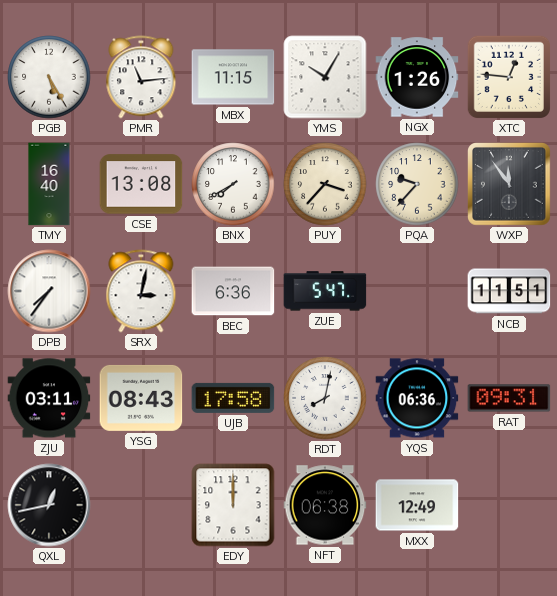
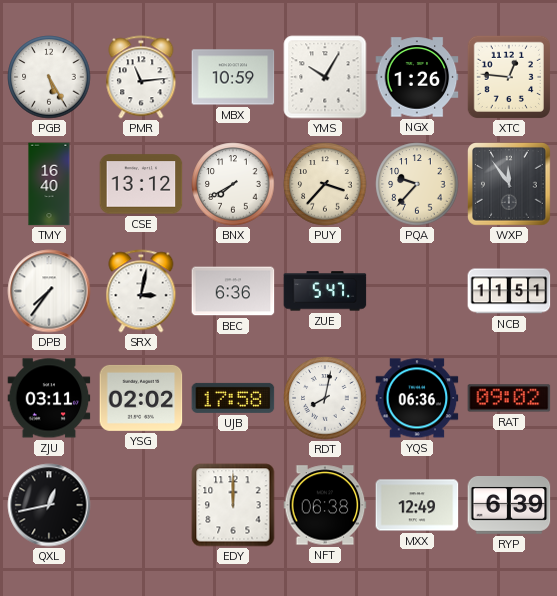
MBX: 11:15 -> 10:59 (233, 77)
CSE: 13:08 -> 13:12 (141, 184)
YSG: 08:43 -> 02:02 (141, 398)
RAT: 09:31 -> 09:02 (509, 398)
RYP: none -> 6:39 (509, 505)
